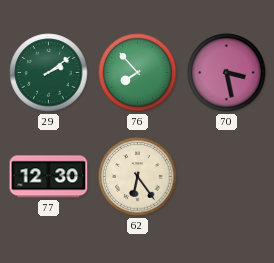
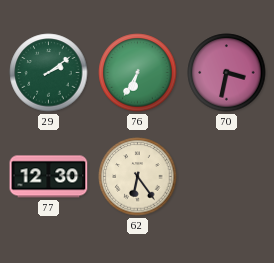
76: 7:53 -> 6:35 (138, 73)
70: 3:28 -> 3:32 (227, 73)
